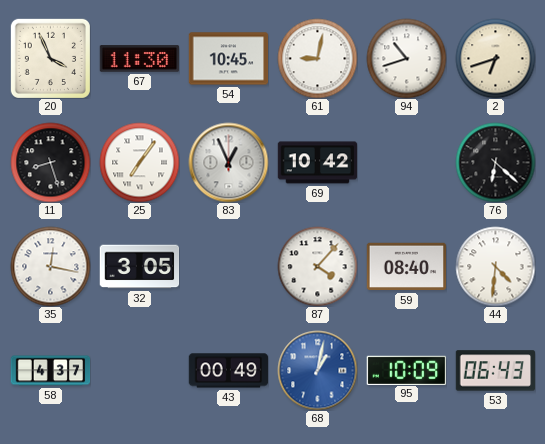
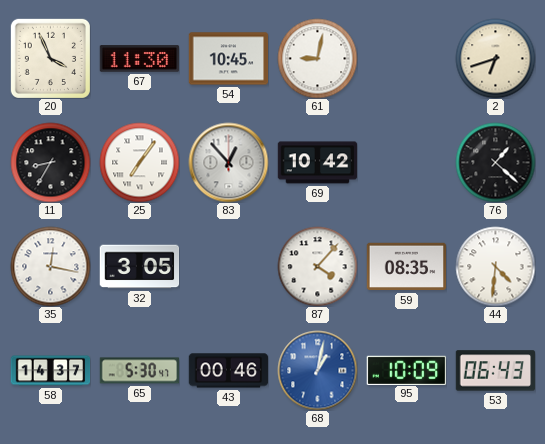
94: 10:42 -> none (406, 58)
11: 8:27 -> 8:35 (50, 162)
83: 12:56 -> 12:53 (228, 162)
76: 6:22 -> 1:22 (495, 162)
59: 08:40 -> 08:35 (406, 267)
58: 4:37 -> 14:37 (50, 371)
65: none -> 5:30 (139, 371)
43: 00:49 -> 00:46 (228, 371)
